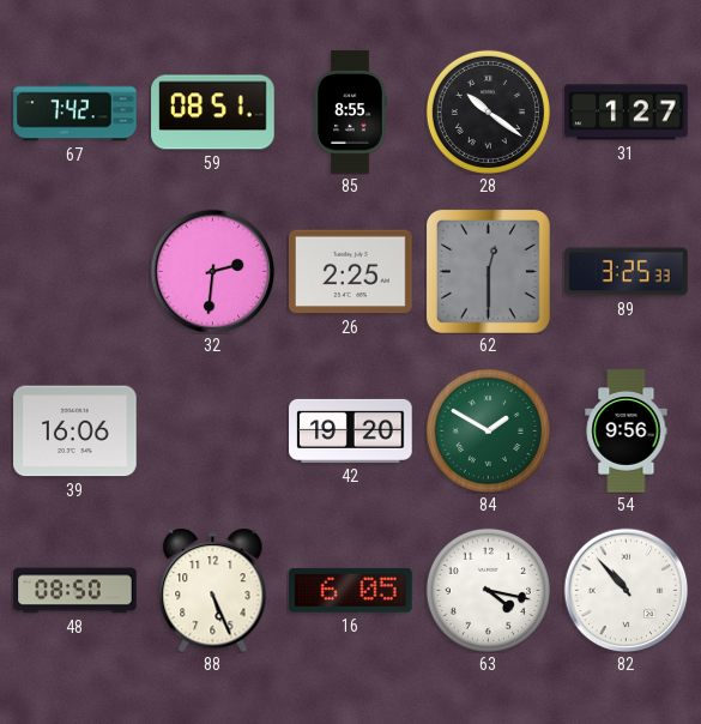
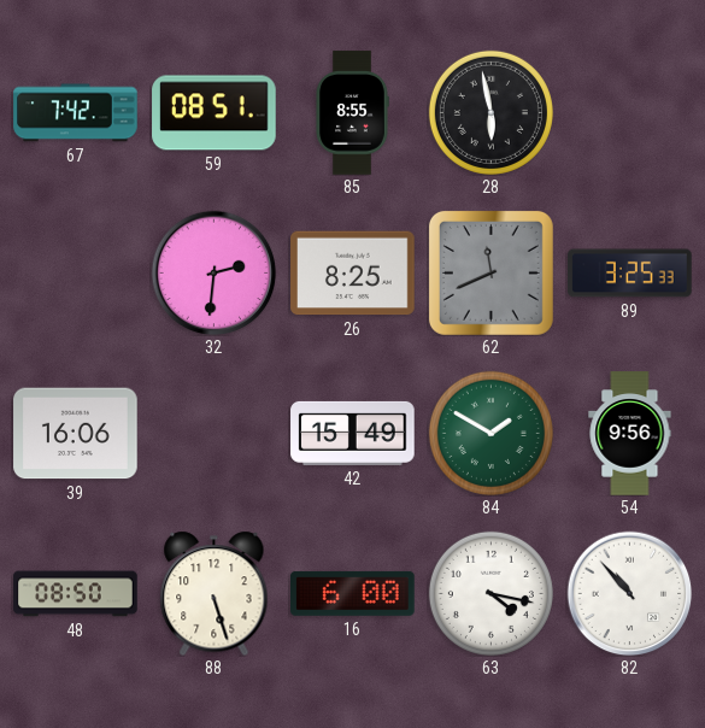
28: 10:21 -> 5:58 (490, 112)
31: 1:27 -> none (627, 113)
26: 2:25 -> 8:25 (353, 274)
62: 12:30 -> 11:41 (490, 272)
42: 19:20 -> 15:49 (353, 433)
88: 5:26 -> 5:27 (215, 593)
16: 6:05 -> 6:00 (353, 593)
